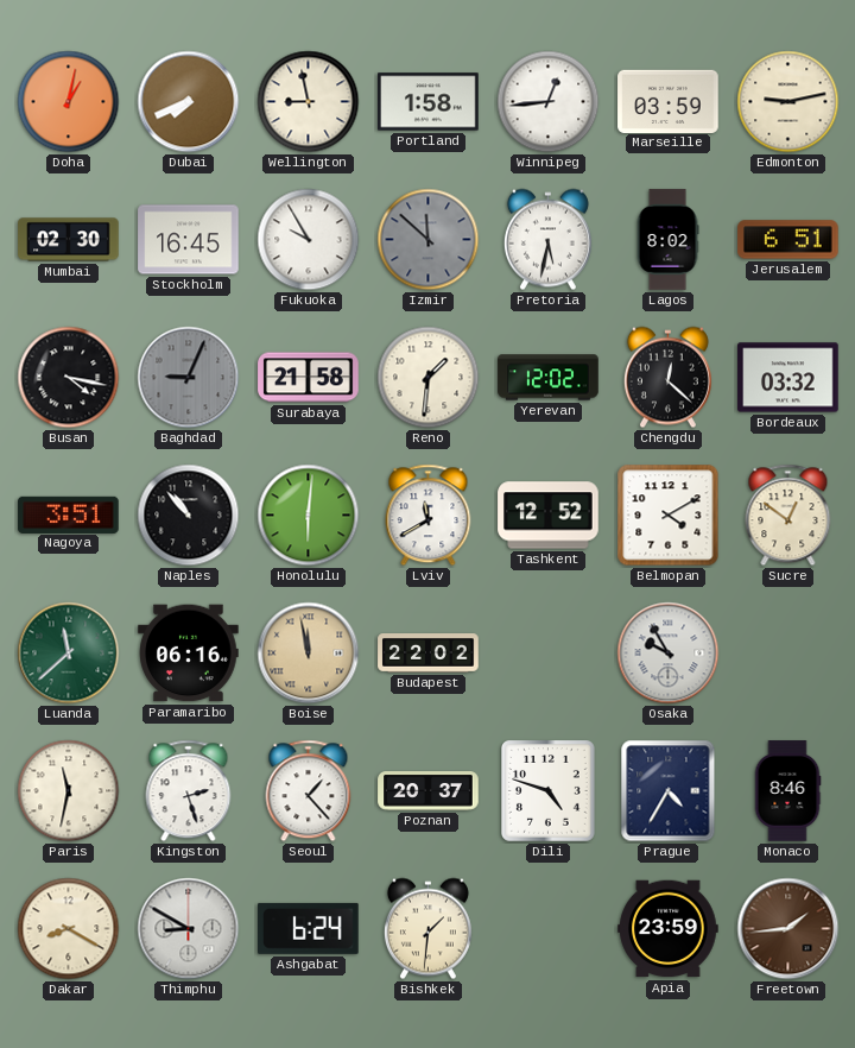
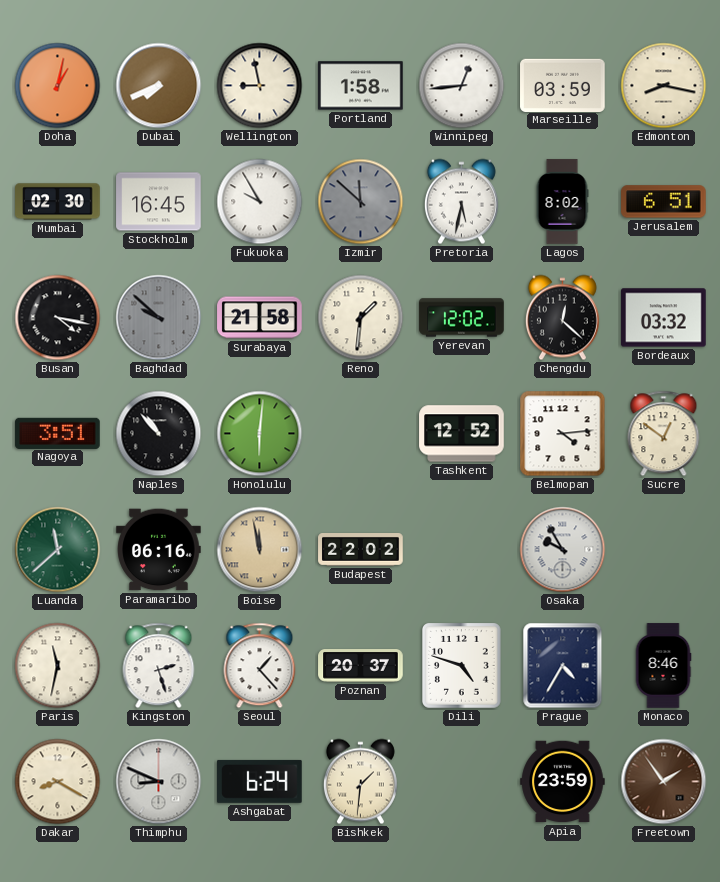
Edmonton: 9:13 -> 8:17 (664, 86)
Baghdad: 9:04 -> 9:52 (159, 318)
Lviv: 11:40 -> none (429, 516)
Belmopan: 4:10 -> 4:14 (563, 434)
Thimphu: 8:50 -> 8:49 (159, 782)
Freetown: 1:44 -> 1:54 (664, 782)
